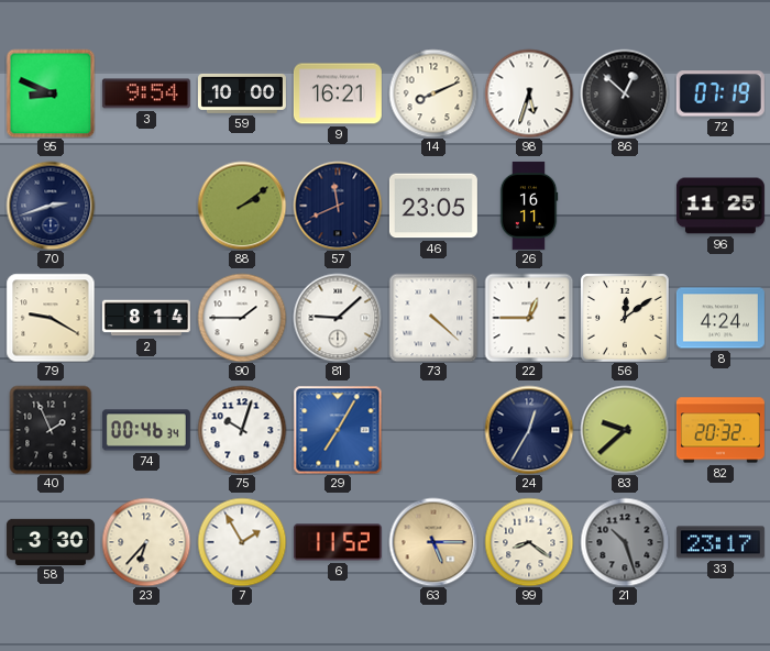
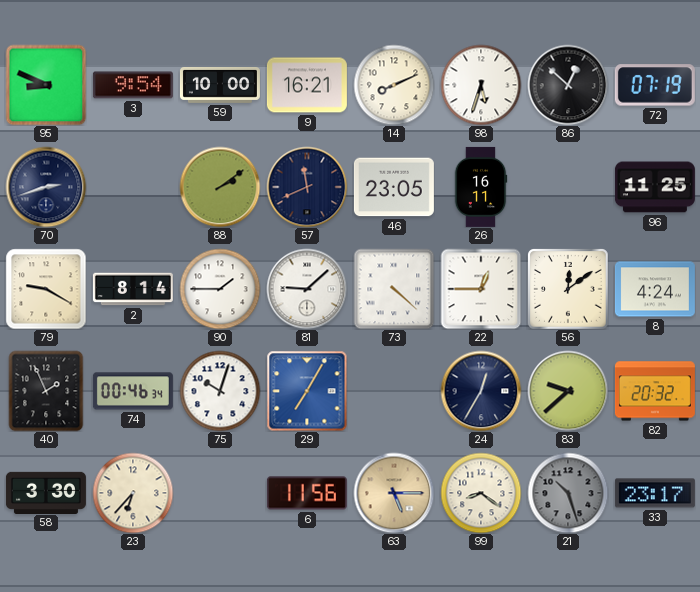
7: 1:55 -> none (242, 542)
6: 11:52 -> 11:56 (307, 493)
